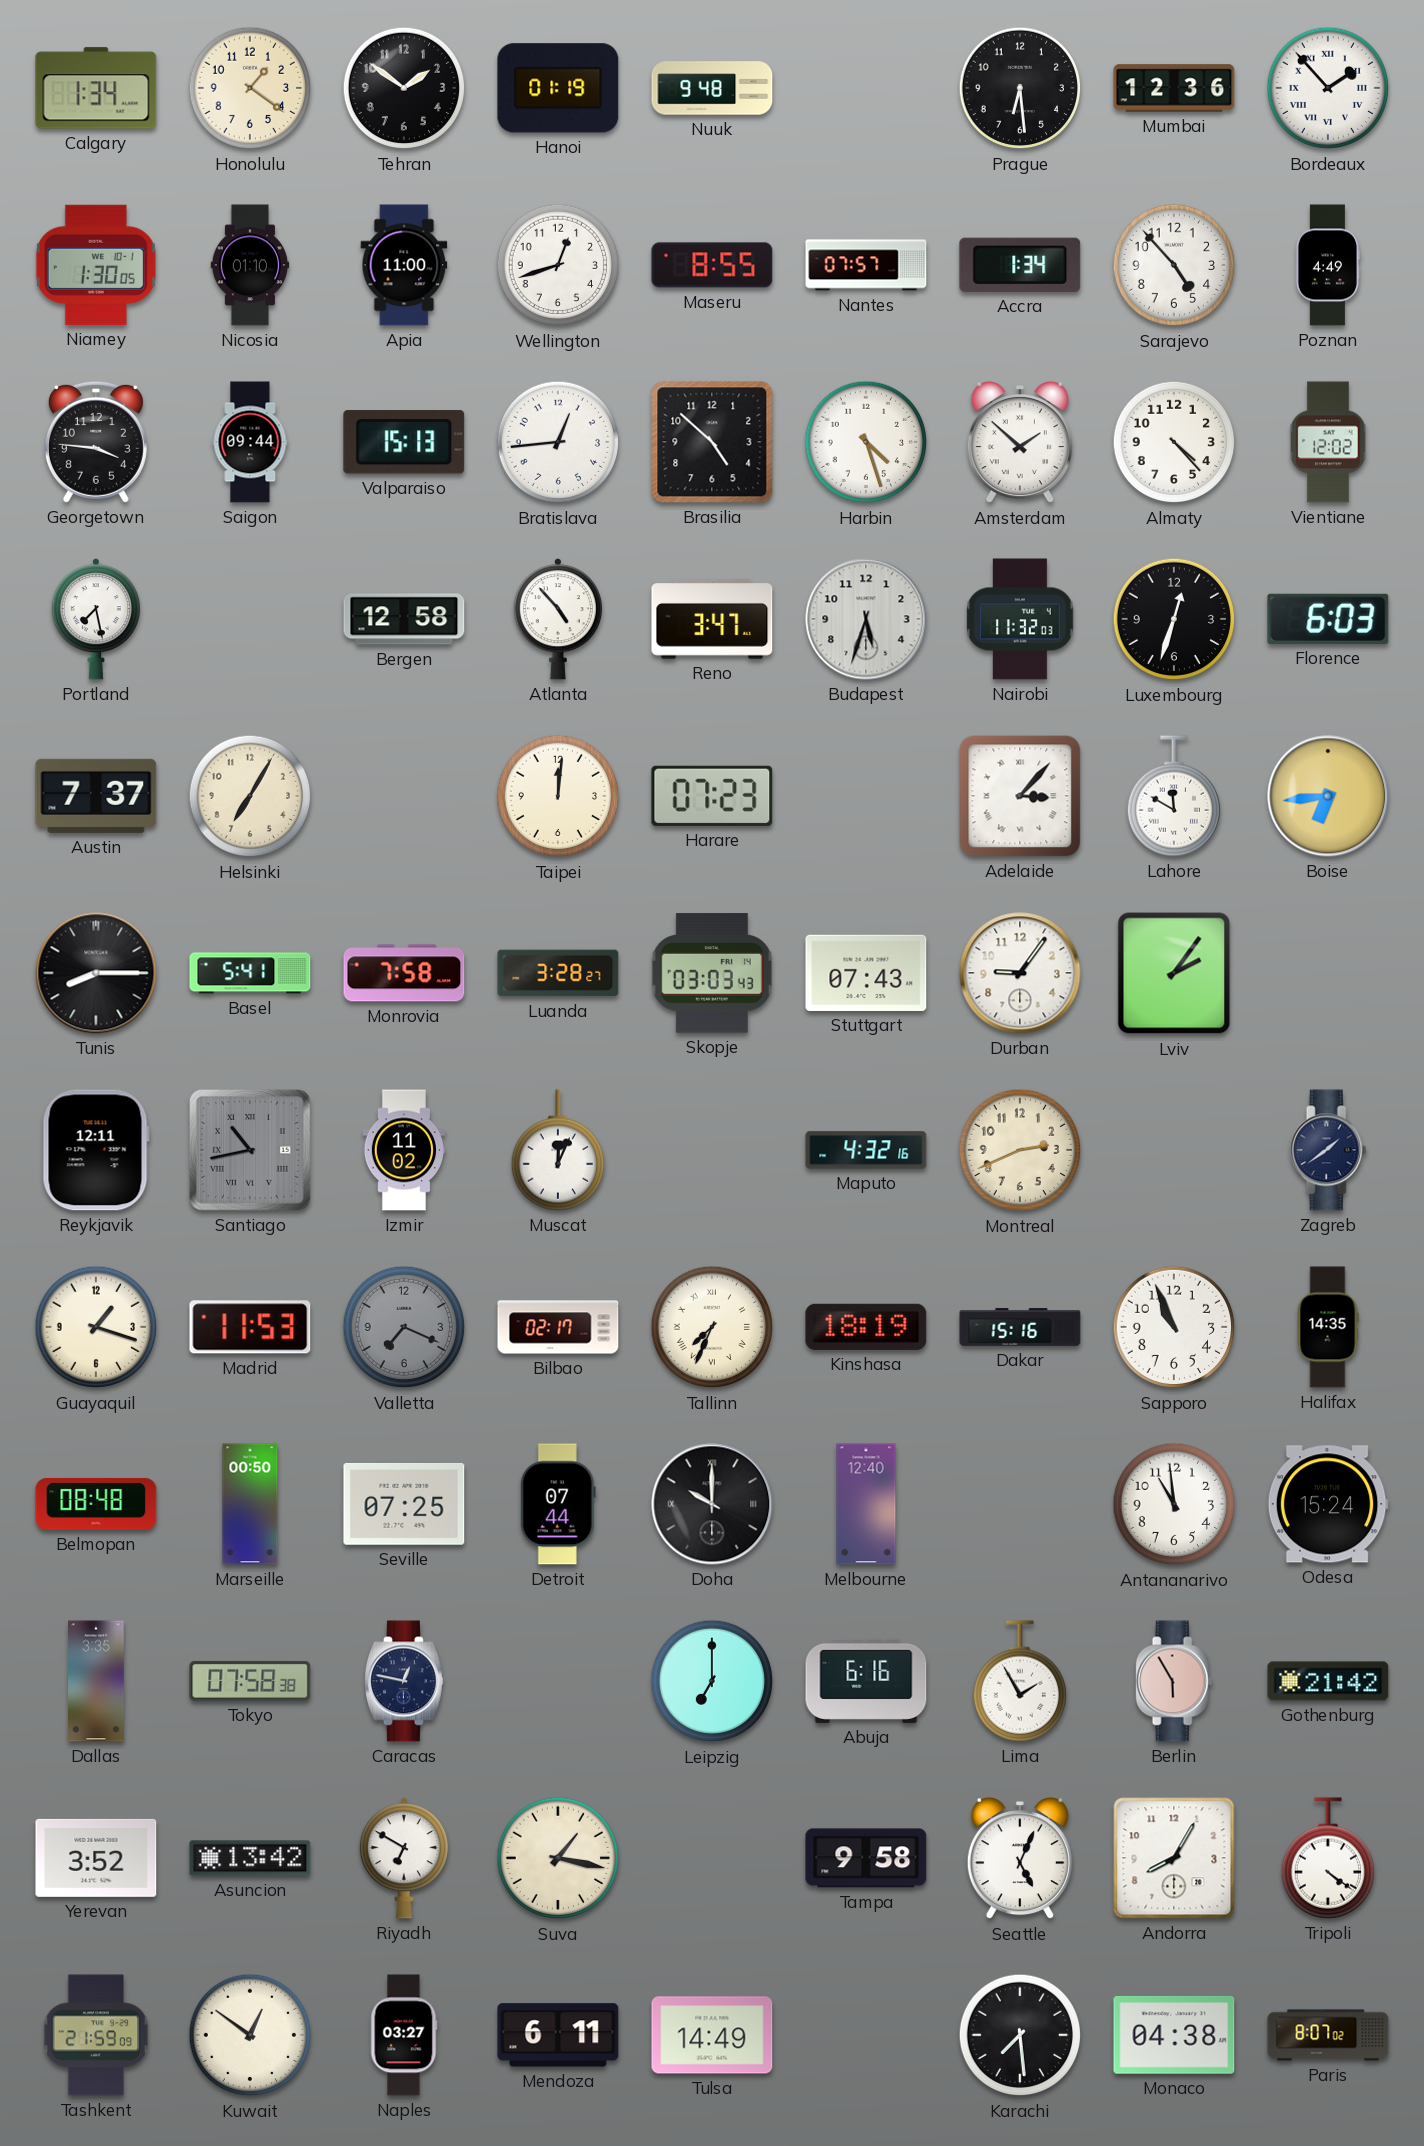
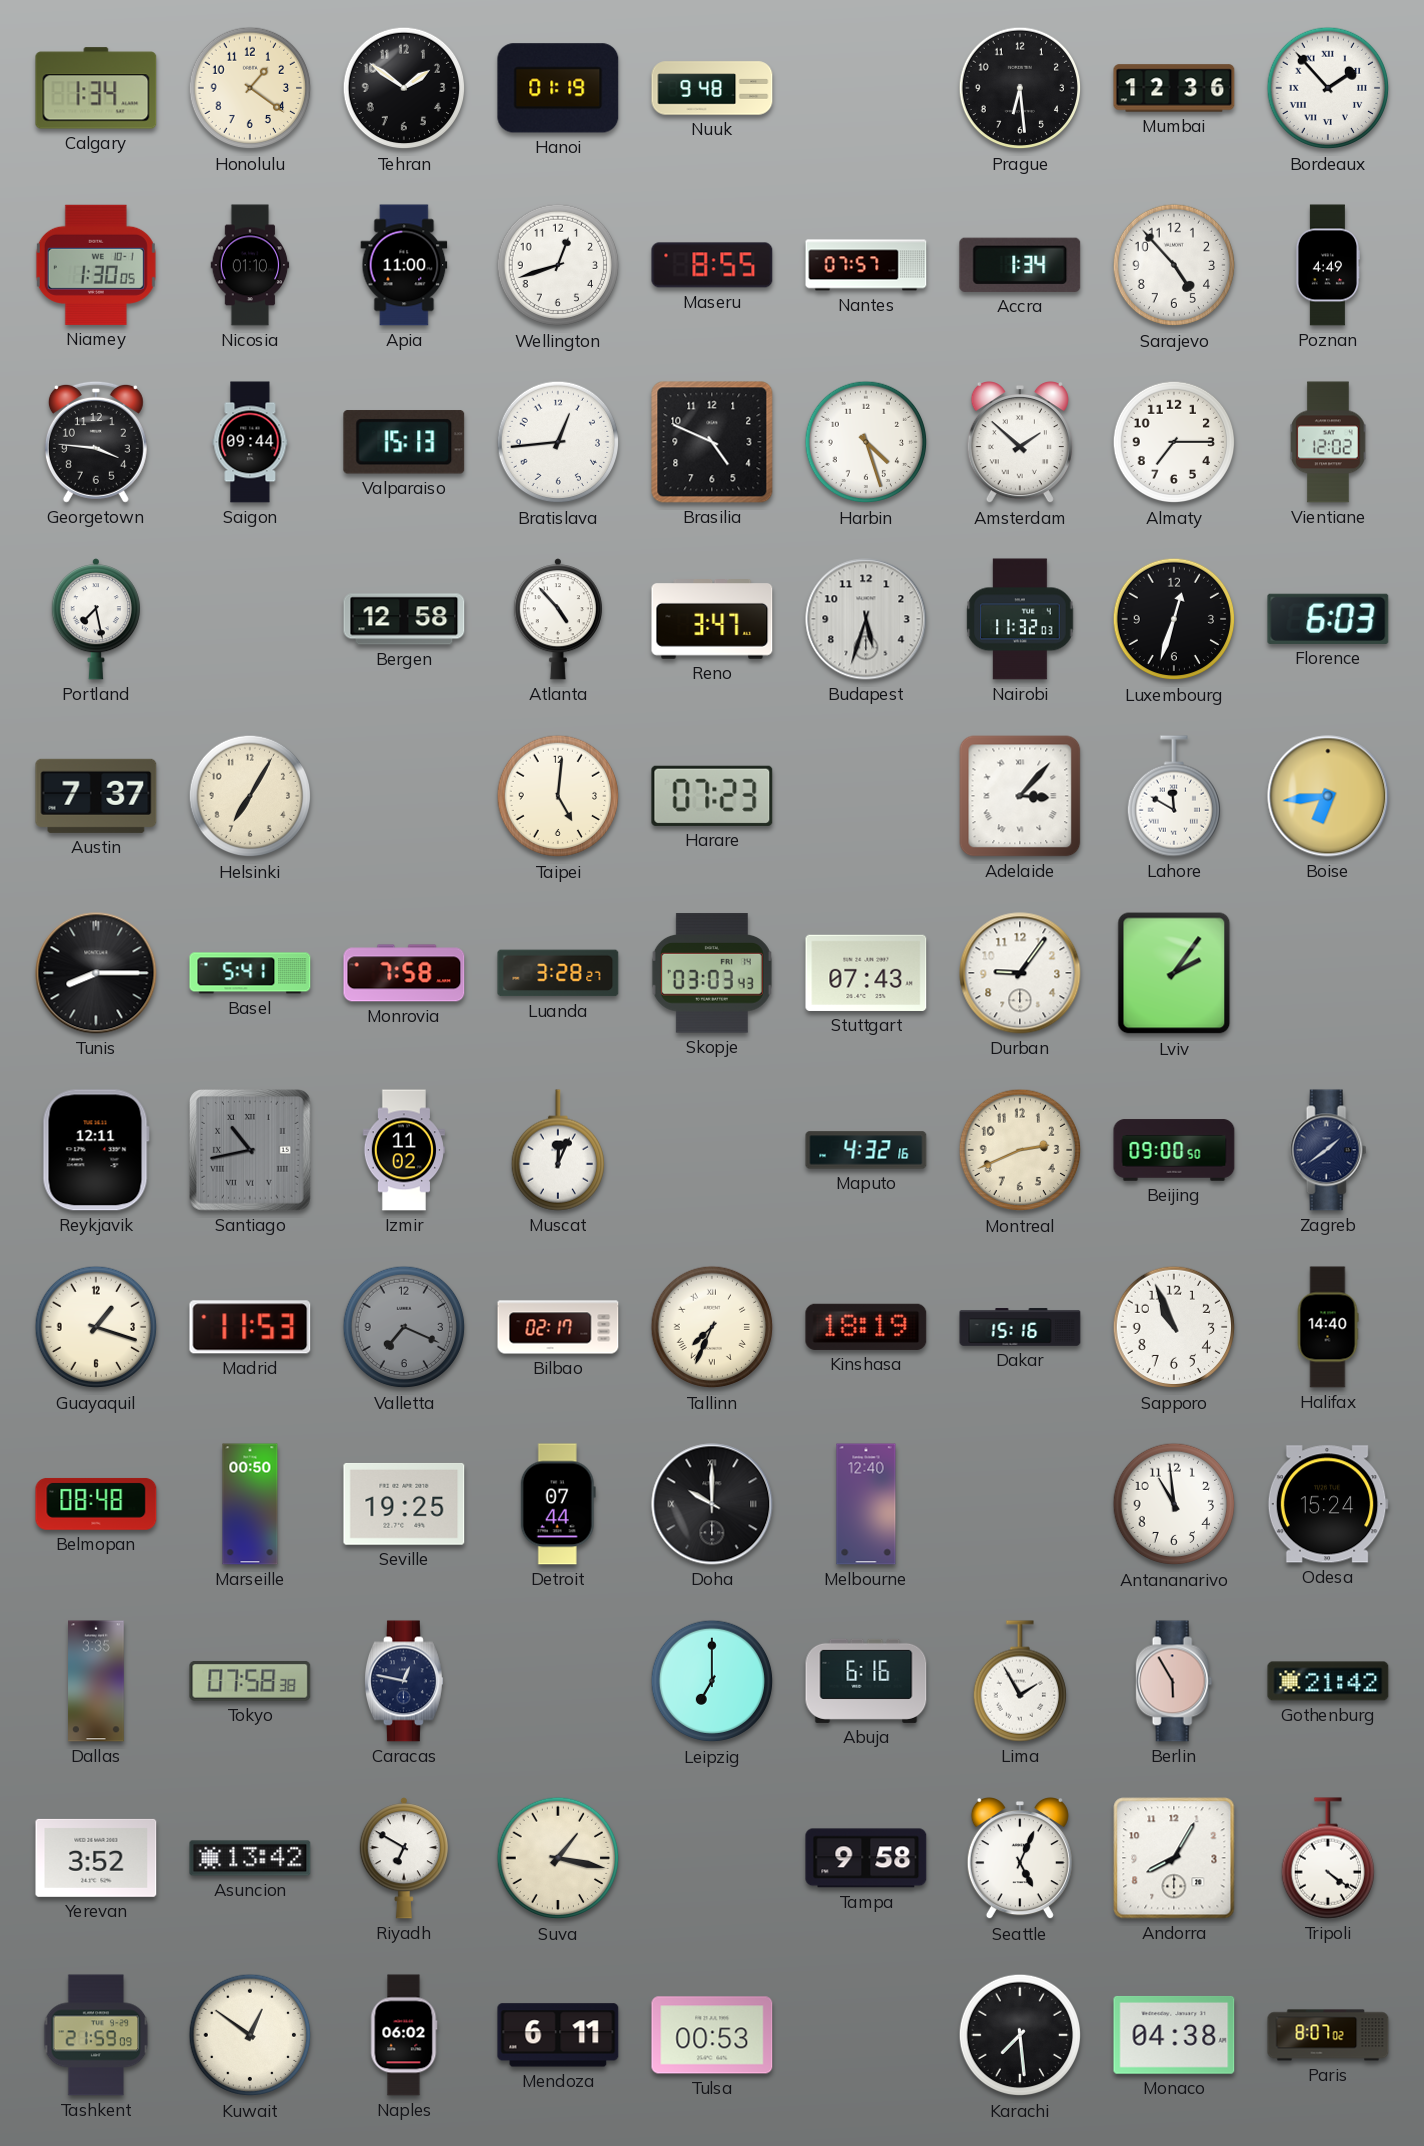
Brasilia: 4:52 -> 4:49 (712, 442)
Almaty: 4:23 -> 7:15 (1174, 442)
Taipei: 12:01 -> 5:01 (558, 796)
Beijing: none -> 09:00 (1174, 1150)
Halifax: 14:35 -> 14:40 (1328, 1327)
Seville: 07:25 -> 19:25 (404, 1504)
Naples: 03:27 -> 06:02 (404, 2035)
Tulsa: 14:49 -> 00:53 (712, 2035)
